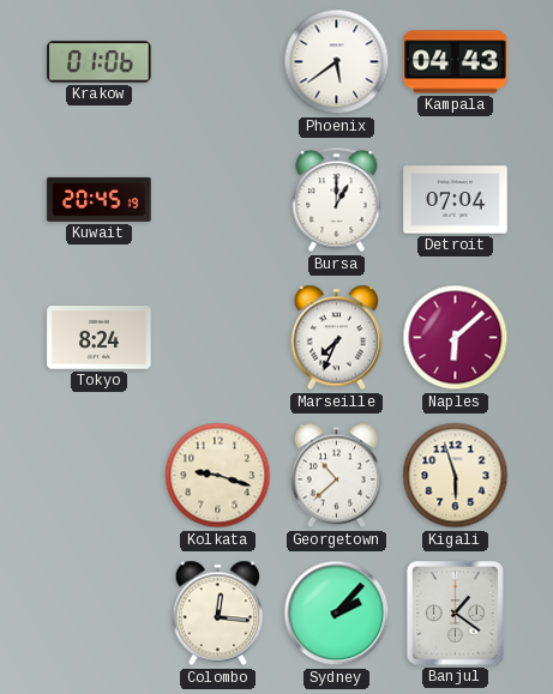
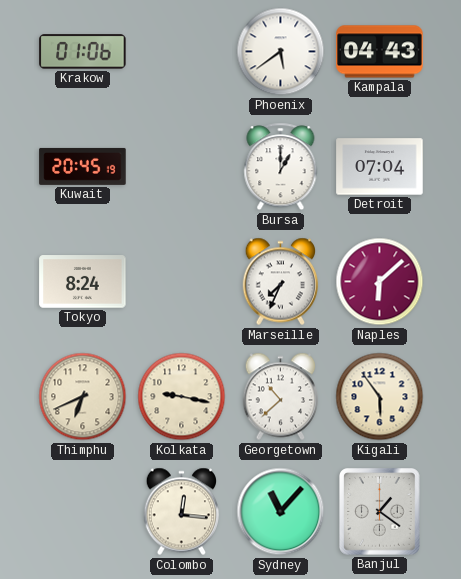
Thimphu: none -> 6:41 (83, 397)
Kolkata: 9:18 -> 9:17 (182, 397)
Kigali: 5:57 -> 5:54 (380, 397)
Sydney: 2:07 -> 11:07 (281, 512)
